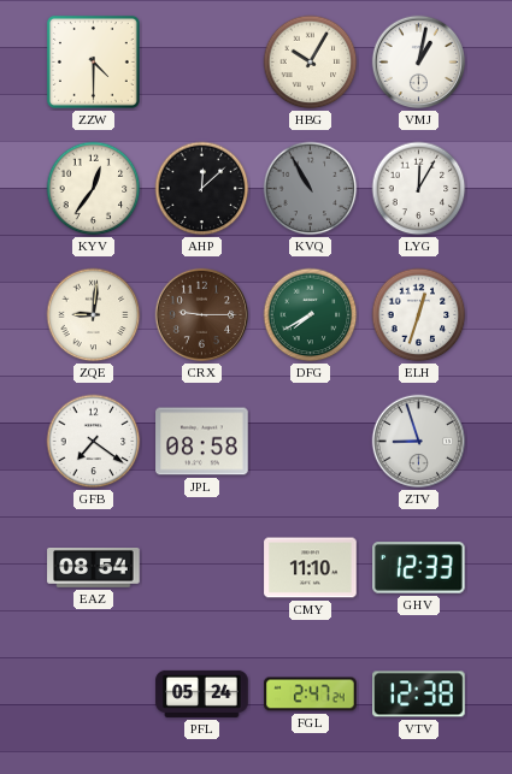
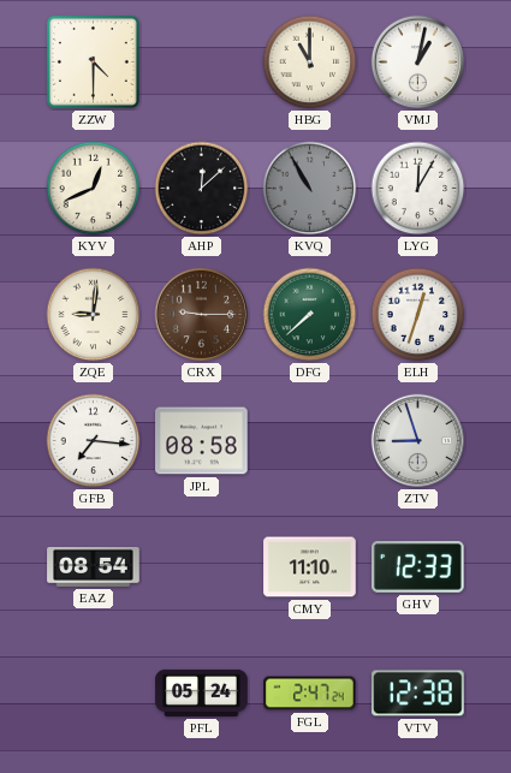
HBG: 10:05 -> 11:00 (310, 63)
KYV: 12:36 -> 12:41 (94, 189)
DFG: 7:40 -> 7:38 (310, 315)
GFB: 7:21 -> 7:16 (94, 441)
